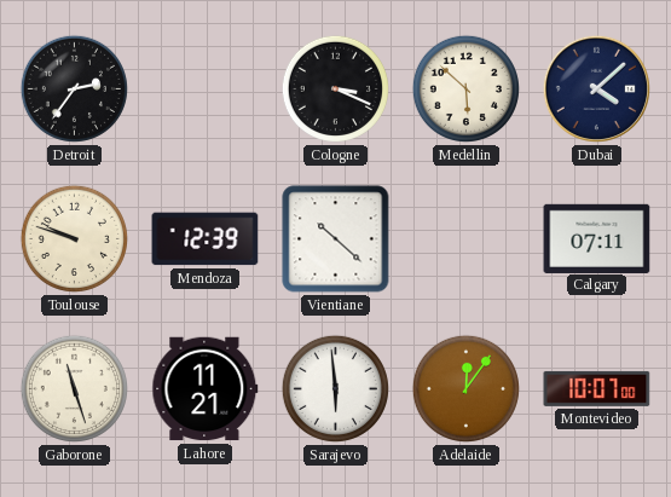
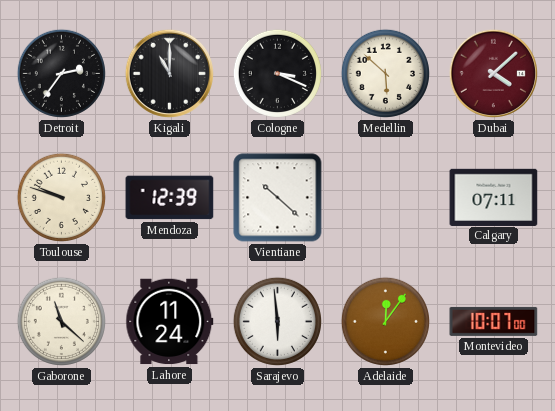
Kigali: none -> 11:00 (169, 73)
Dubai dial: navy -> burgundy (493, 73)
Gaborone: 11:27 -> 11:22 (61, 321)
Lahore: 11:21 -> 11:24 (170, 322)
